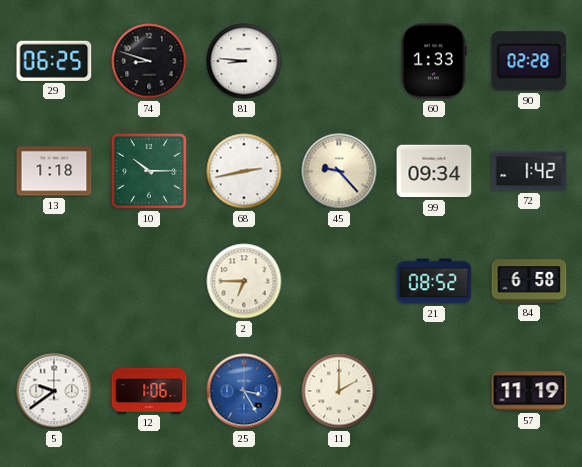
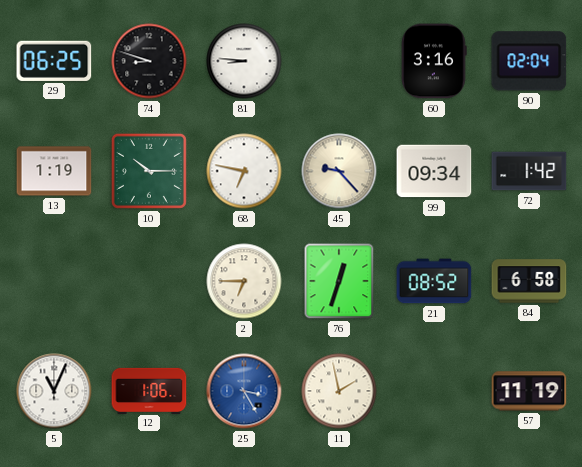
60: 1:33 -> 3:16 (434, 61)
90: 02:28 -> 02:04 (529, 61)
13: 1:18 -> 1:19 (54, 171)
68: 2:43 -> 6:47 (244, 171)
76: none -> 12:33 (339, 281)
5: 9:39 -> 11:04 (54, 391)
11: 2:00 -> 1:58 (339, 391)
